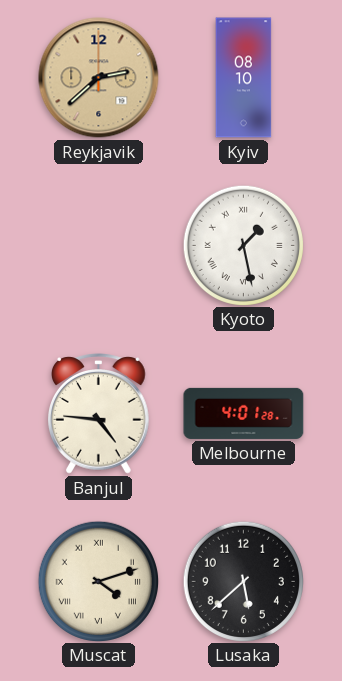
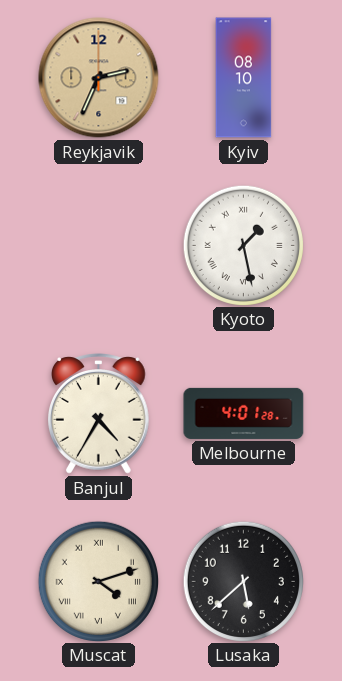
Reykjavik: 2:38 -> 2:34 (99, 78)
Banjul: 4:46 -> 4:35 (99, 414)
